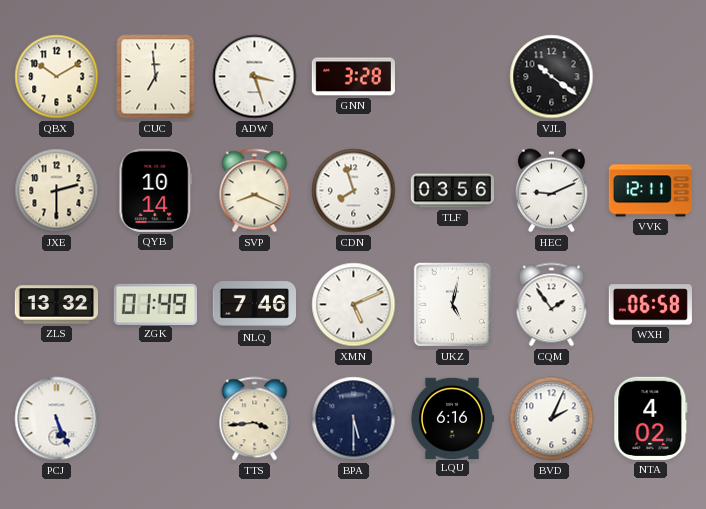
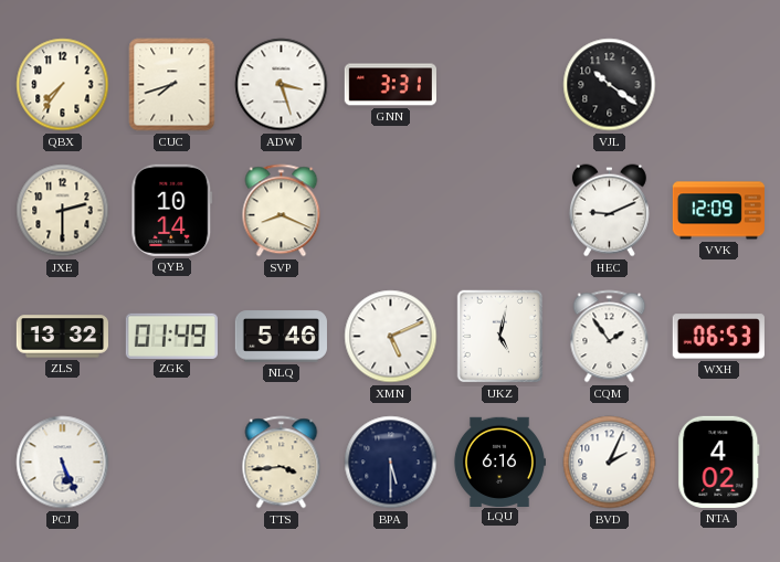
QBX: 10:10 -> 7:36 (63, 85)
CUC: 6:59 -> 7:42 (172, 85)
GNN: 3:28 -> 3:31 (390, 85)
CDN: 7:57 -> none (354, 191)
TLF: 03:56 -> none (452, 191)
VVK: 12:11 -> 12:09 (718, 211)
NLQ: 7:46 -> 5:46 (281, 337)
WXH: 06:58 -> 06:53 (718, 337)
